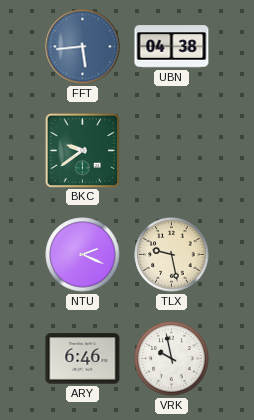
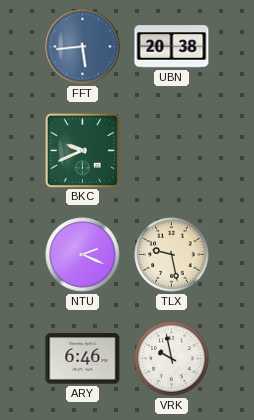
UBN: 04:38 -> 20:38 (172, 47)
BKC: 9:39 -> 9:41 (82, 150)
